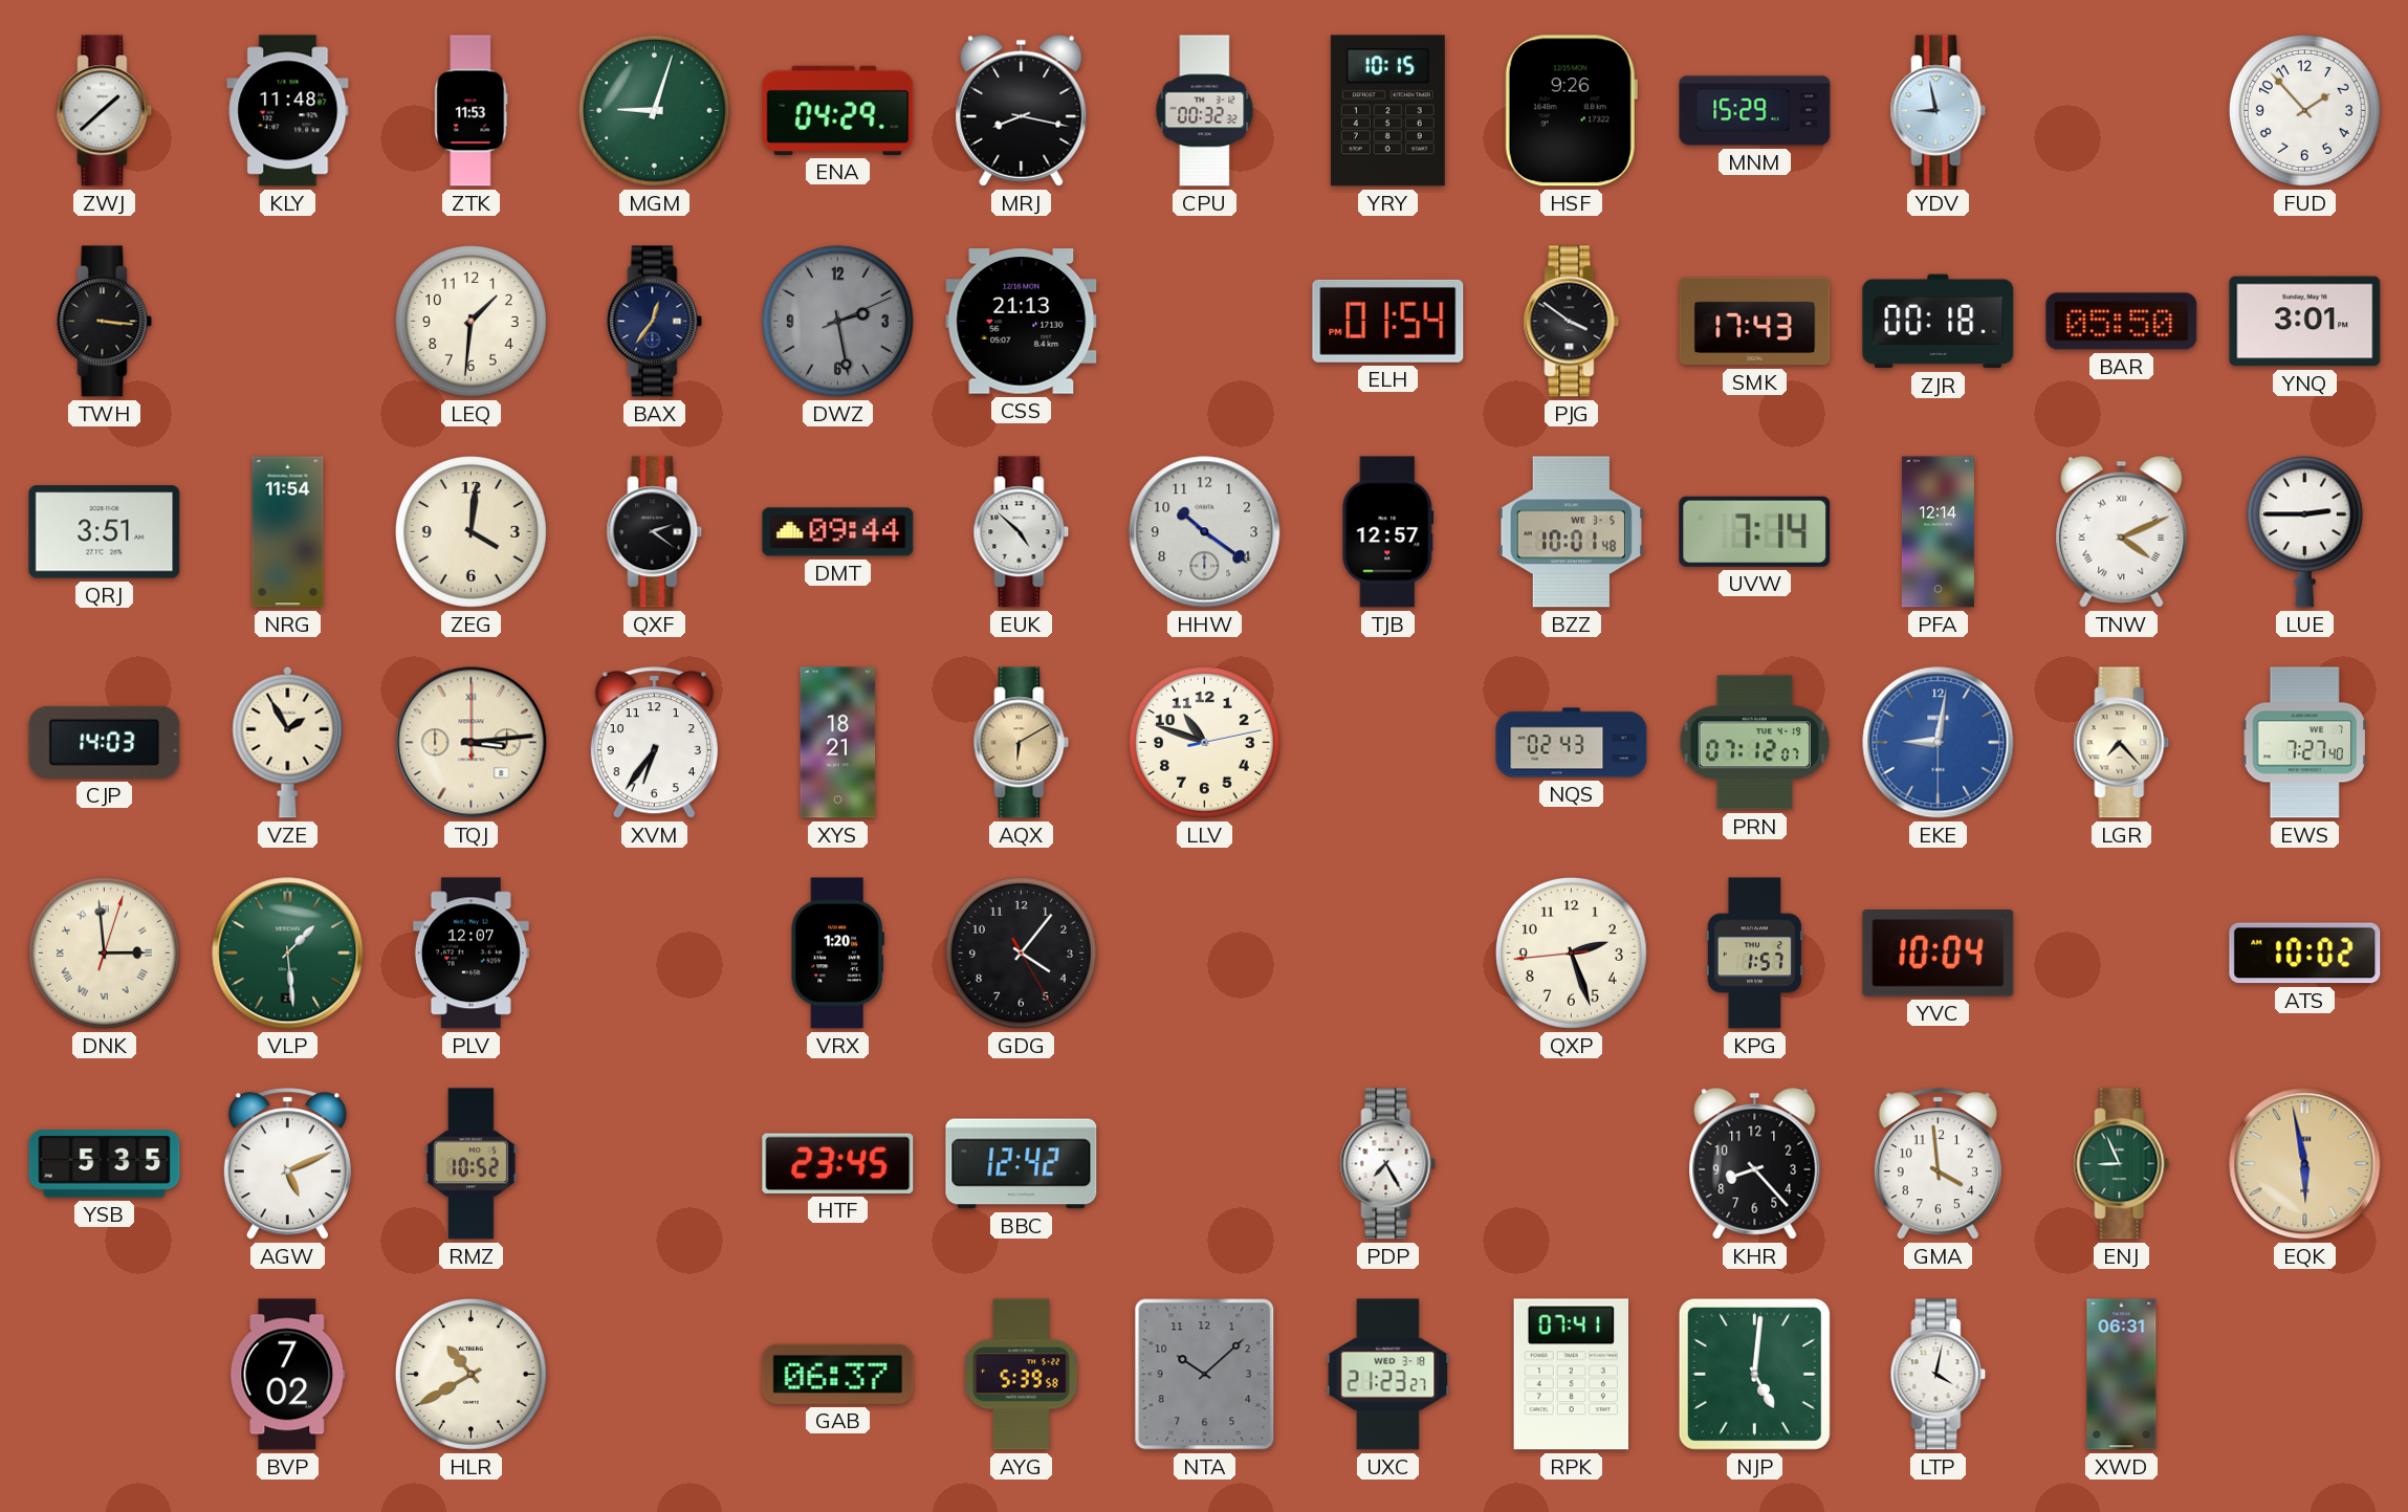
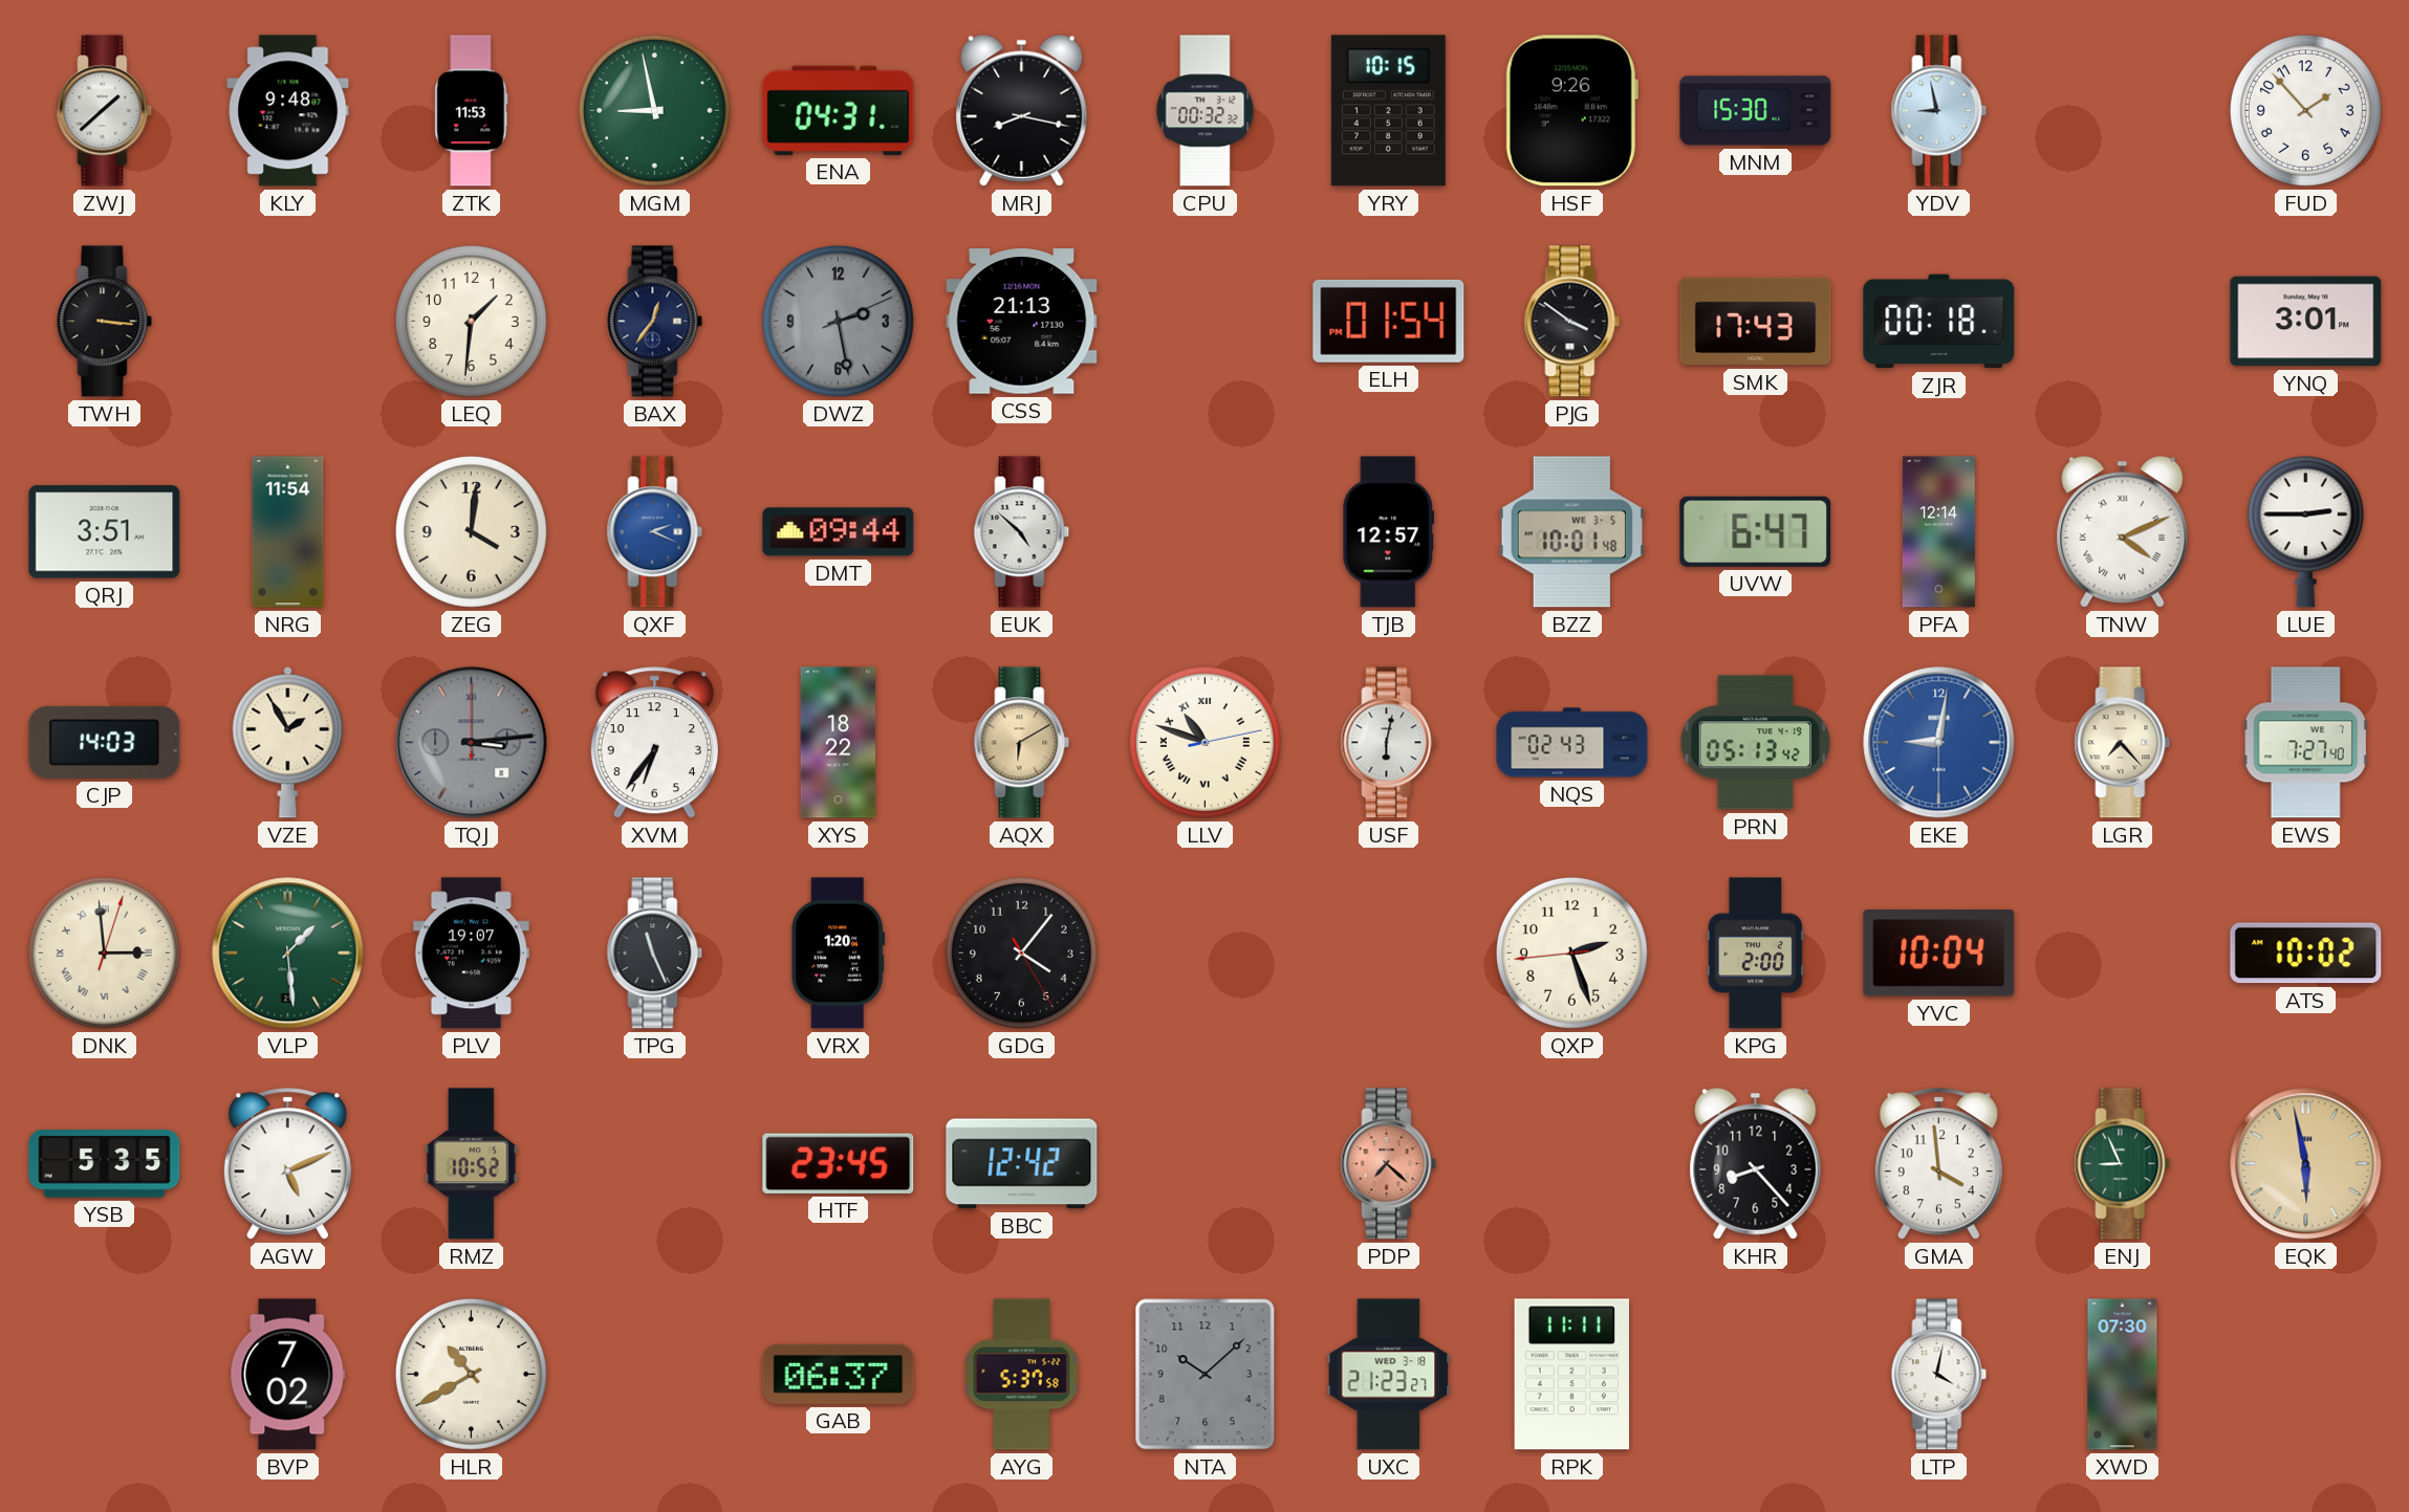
KLY: 11:48 -> 9:48 (288, 111)
MGM: 9:03 -> 8:58 (654, 110)
ENA: 04:29 -> 04:31 (839, 110)
MNM: 15:29 -> 15:30 (1756, 111)
BAR: 05:50 -> none (2122, 322)
QXF: 2:21 -> 2:19 (655, 532)
QXF dial: black -> blue (655, 532)
HHW: 10:21 -> none (1205, 532)
UVW: 7:14 -> 6:47 (1756, 531)
TQJ dial: cream -> grey (472, 743)
XYS: 18:21 -> 18:22 (839, 743)
LLV numerals: Arabic -> Roman (1204, 742)
USF: none -> 6:02 (1389, 743)
PRN: 07:12 -> 05:13 (1755, 743)
PLV: 12:07 -> 19:07 (471, 954)
TPG: none -> 11:26 (655, 954)
KPG: 1:57 -> 2:00 (1756, 954)
PDP: 7:25 -> 7:22 (1389, 1164)
PDP dial: white -> salmon (1389, 1164)
AYG: 5:39 -> 5:37 (1022, 1375)
RPK: 07:41 -> 11:11 (1571, 1375)
NJP: 5:01 -> none (1754, 1374)
XWD: 06:31 -> 07:30 (2123, 1375)
